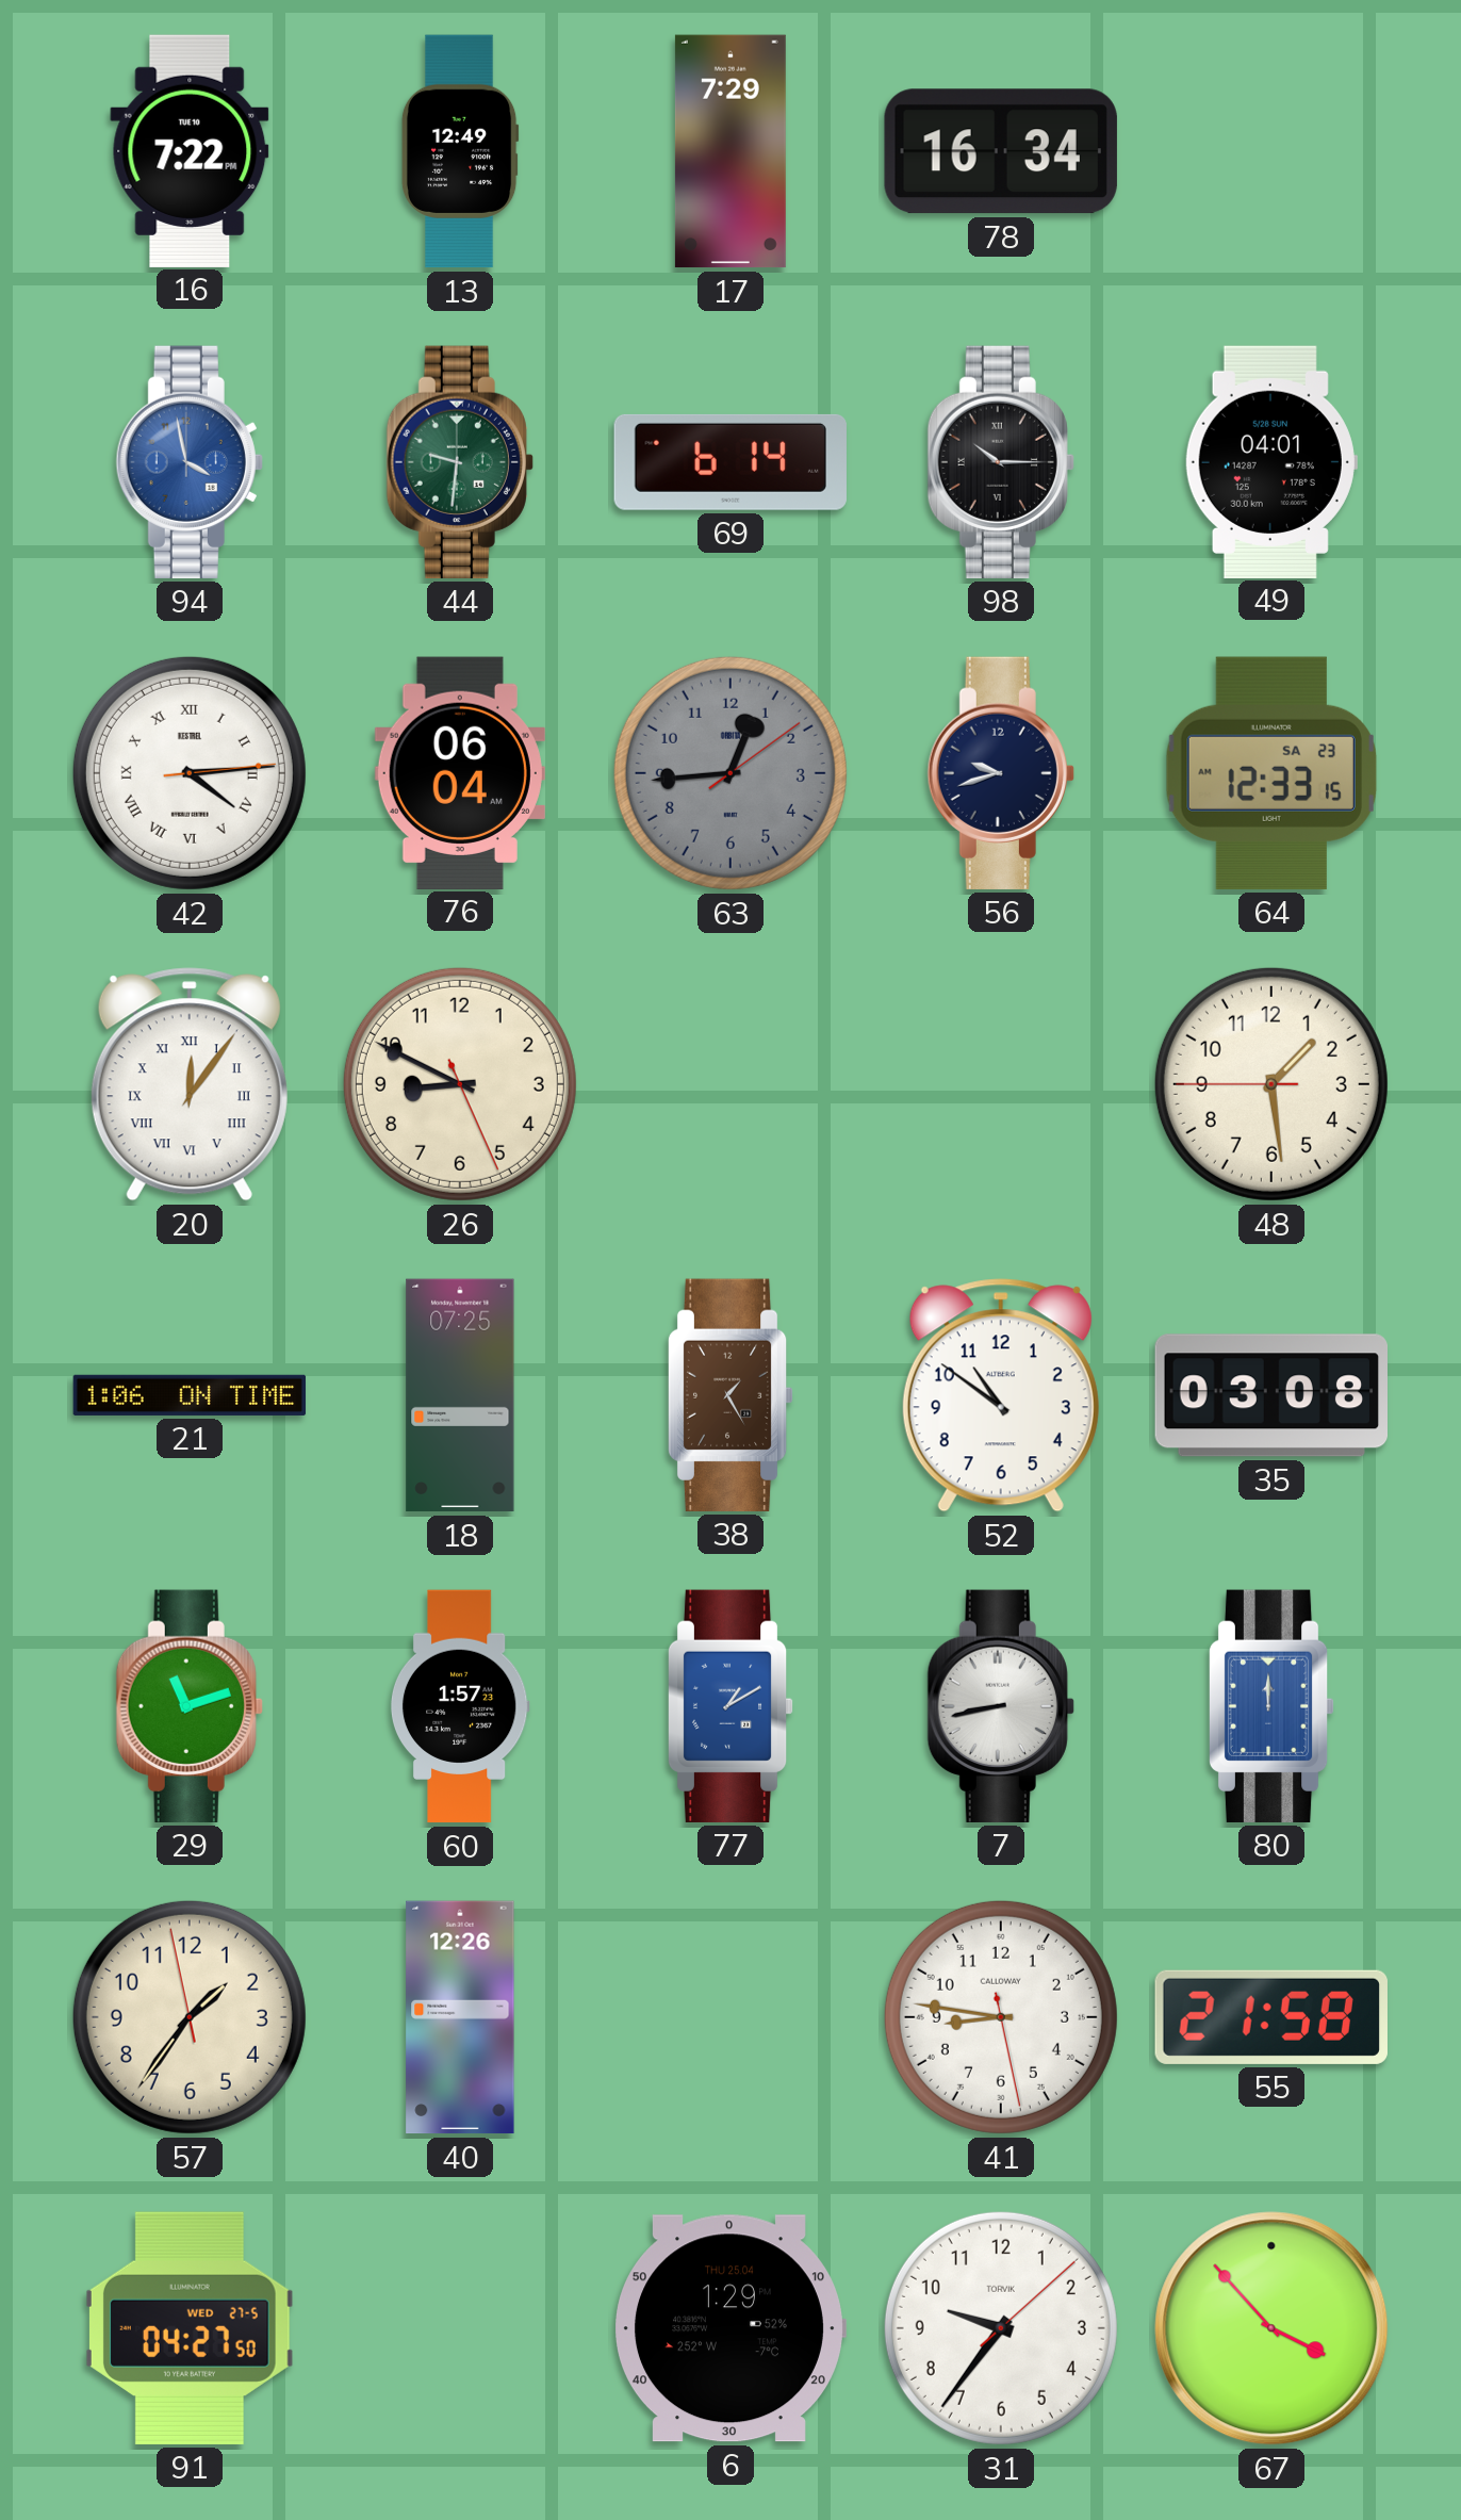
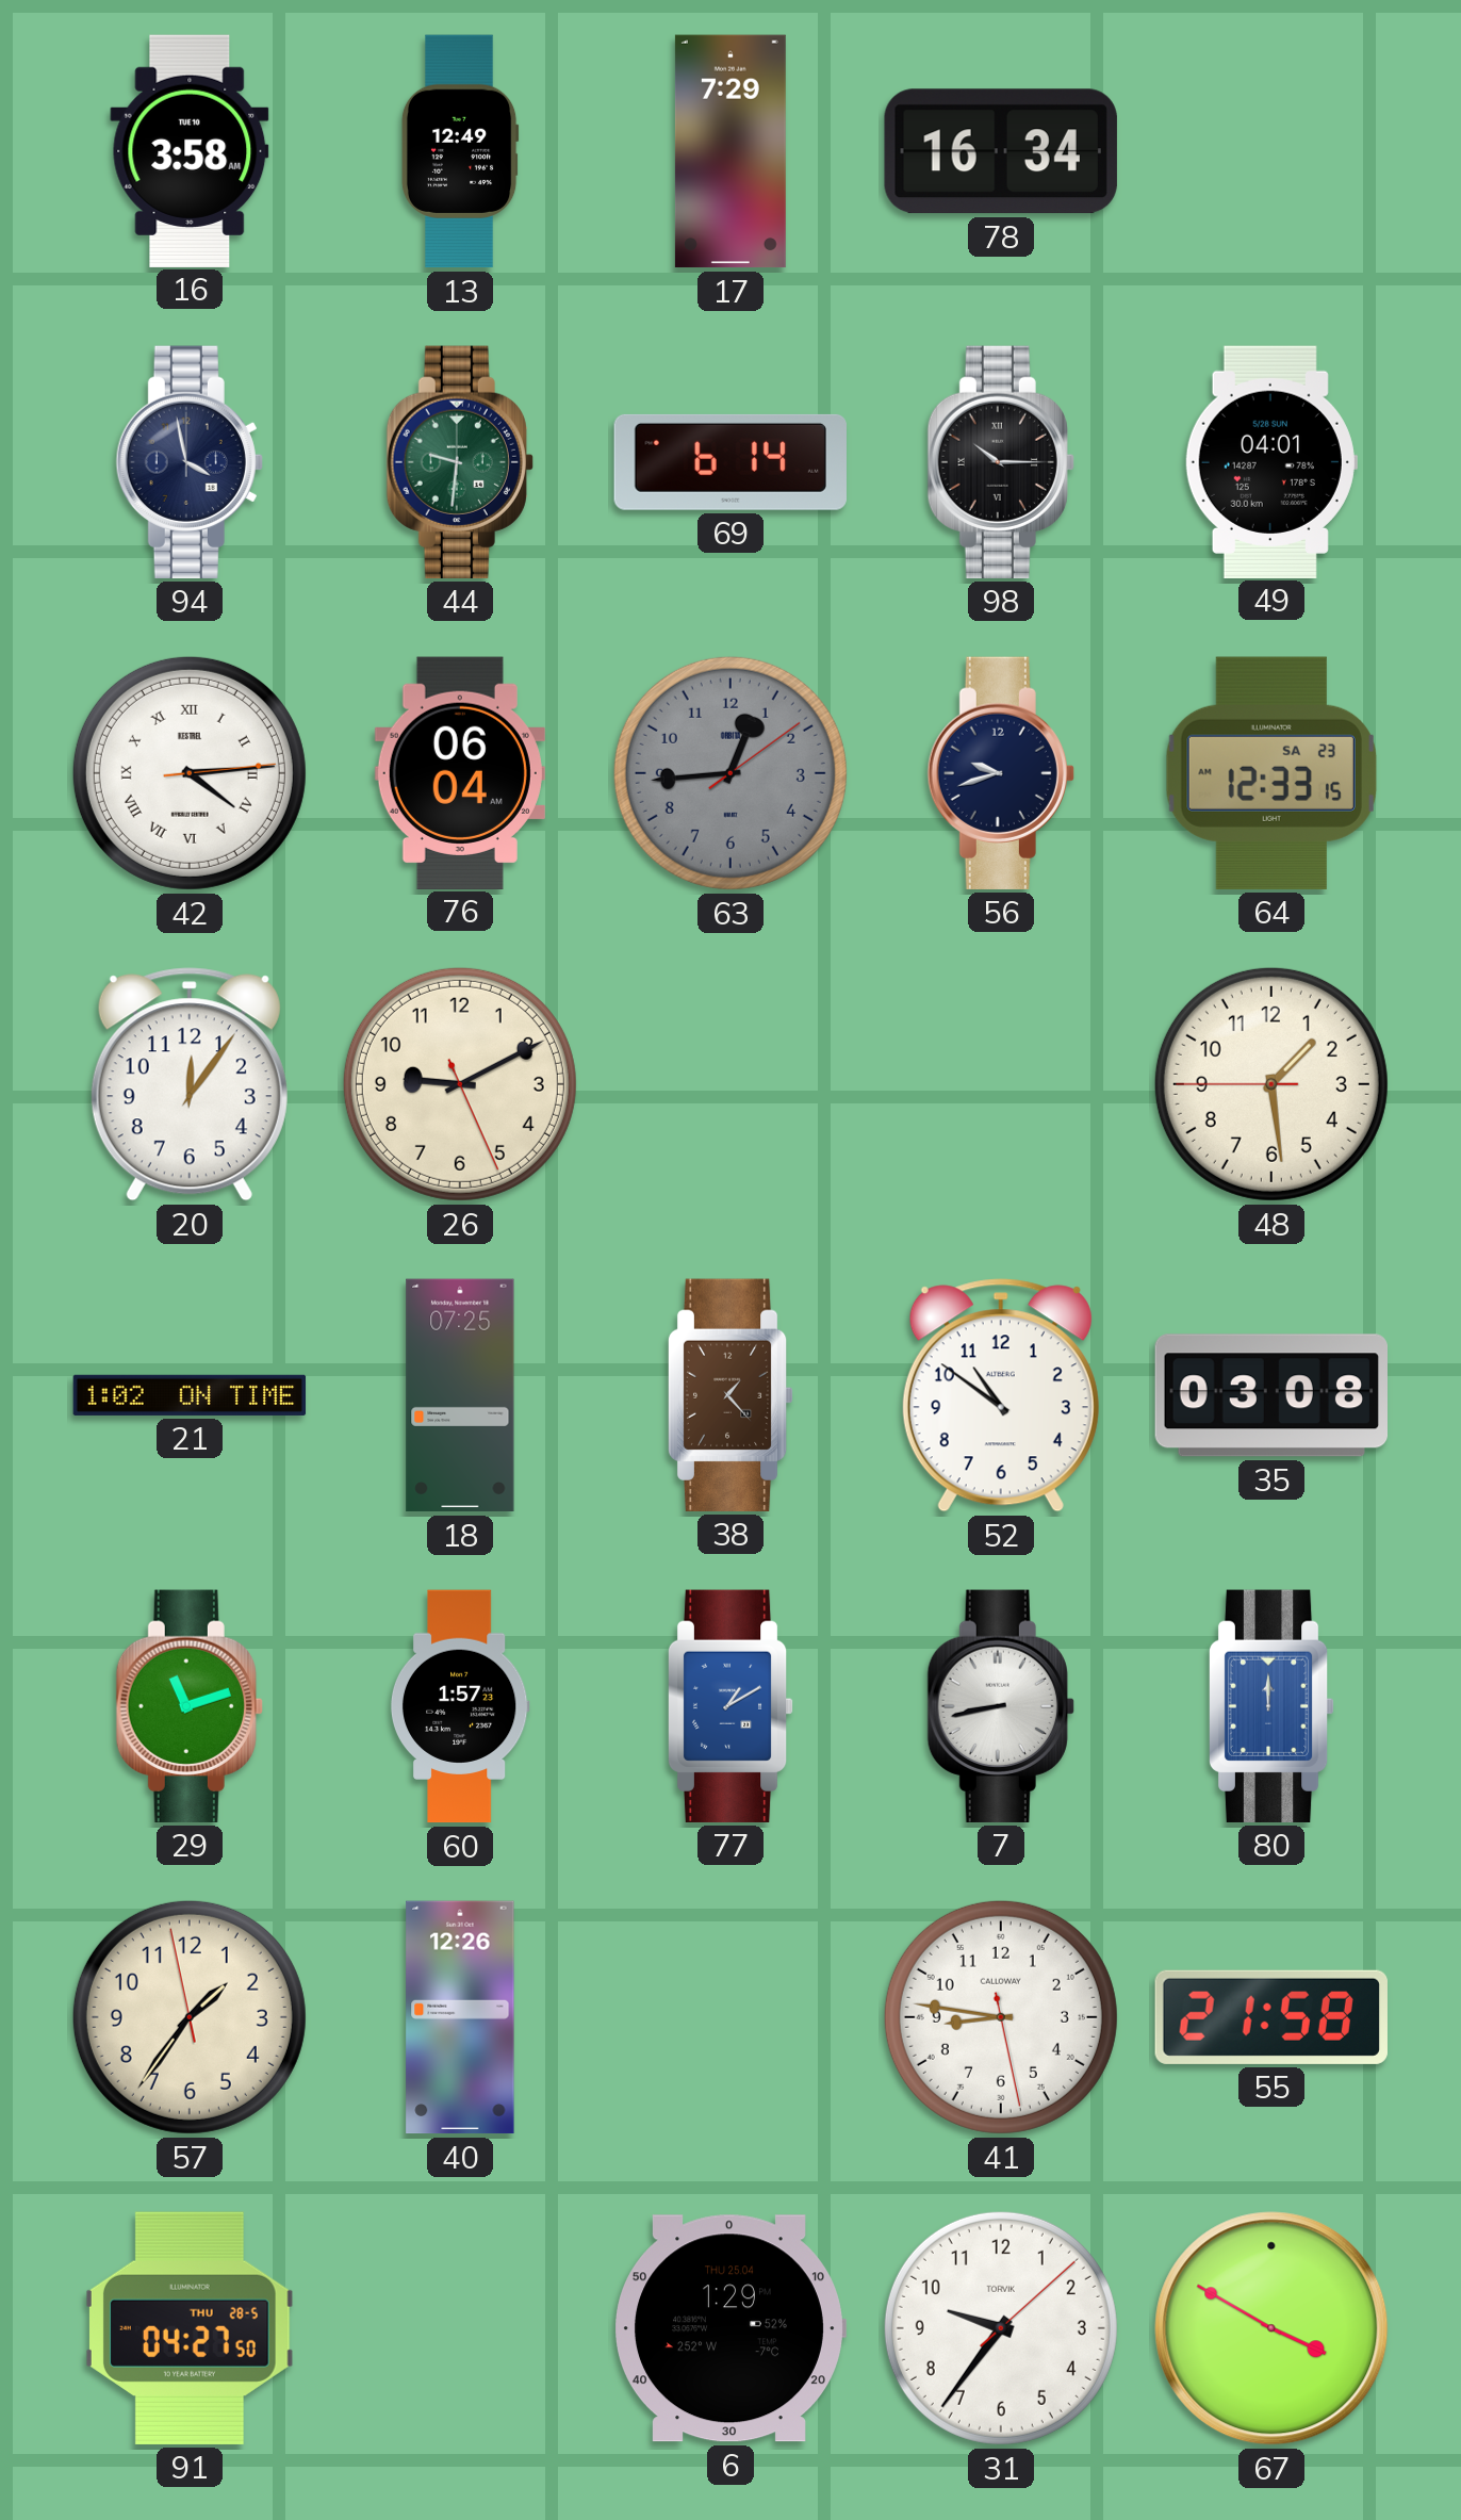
16: 7:22 -> 3:58 (190, 150)
94 dial: blue -> navy (190, 462)
20 numerals: Roman -> Arabic (190, 1084)
26: 8:49 -> 9:10 (460, 1084)
21: 1:06 -> 1:02 (190, 1395)
38: 1:25 -> 1:23 (730, 1395)
91 date: WED 27-5 -> THU 28-5 (190, 2328)
67: 3:53 -> 3:50 (1271, 2328)
